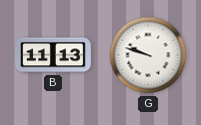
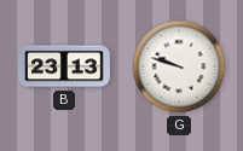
B: 11:13 -> 23:13 (64, 66)
